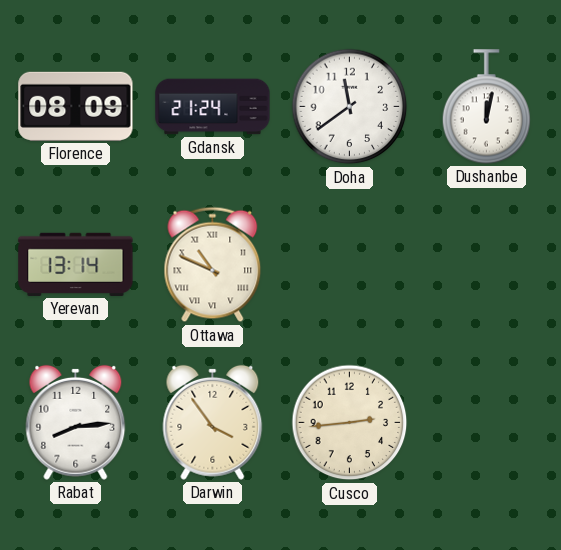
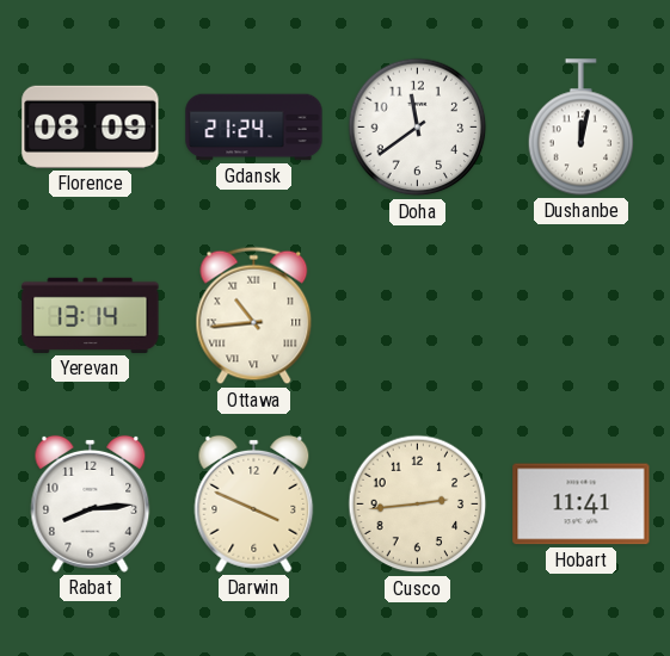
Ottawa: 10:49 -> 10:44 (254, 316)
Darwin: 3:54 -> 3:49 (254, 503)
Hobart: none -> 11:41 (582, 505)
